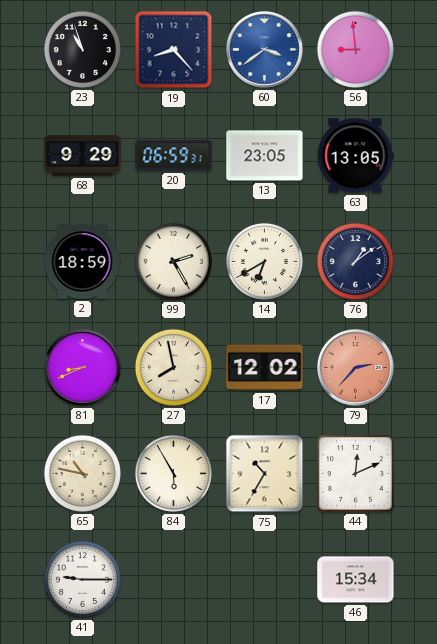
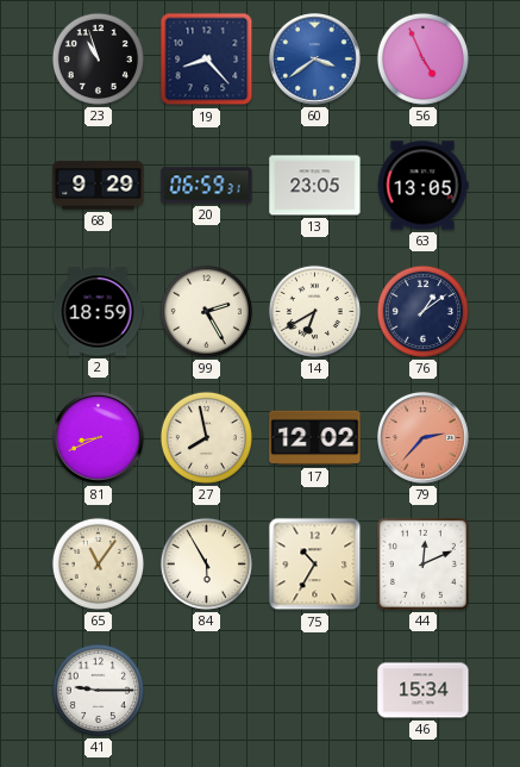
56: 8:59 -> 4:56 (422, 58)
65: 10:47 -> 11:06 (98, 563)
